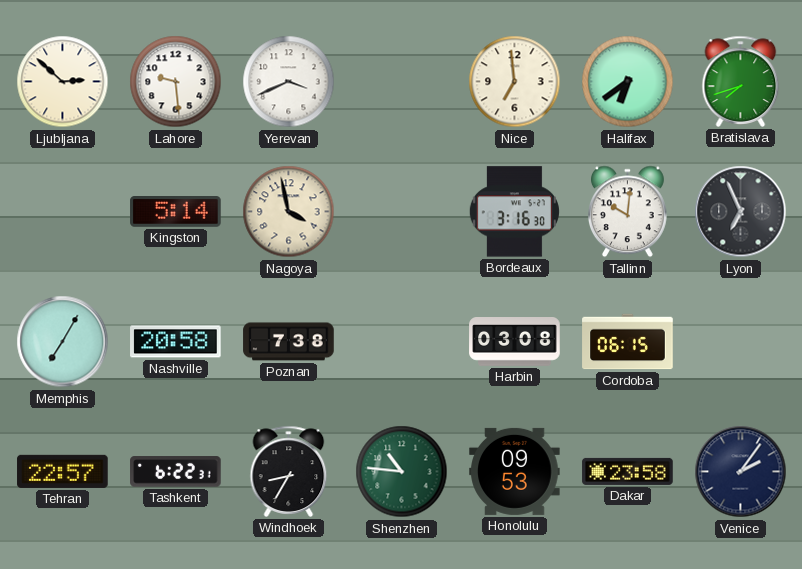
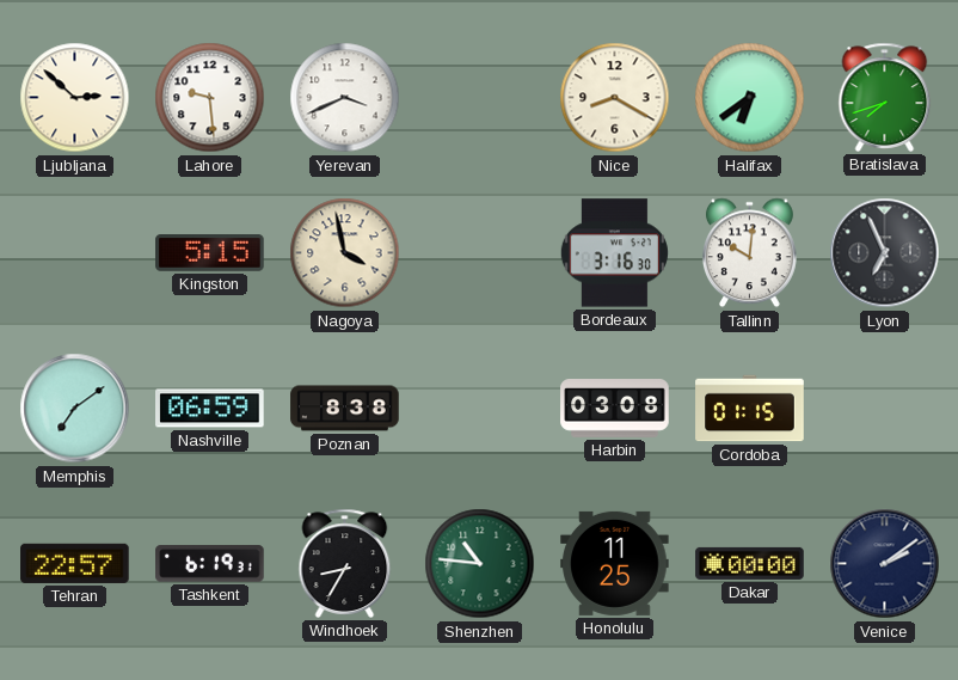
Nice: 6:59 -> 8:20 (615, 98)
Kingston: 5:14 -> 5:15 (210, 253)
Memphis: 7:05 -> 7:09 (75, 409)
Nashville: 20:58 -> 06:59 (210, 409)
Poznan: 7:38 -> 8:38 (345, 409)
Cordoba: 06:15 -> 01:15 (750, 409)
Tashkent: 6:22 -> 6:19 (210, 564)
Honolulu: 09:53 -> 11:25 (615, 563)
Dakar: 23:58 -> 00:00 (750, 563)
Venice: 2:06 -> 2:09 (885, 564)
